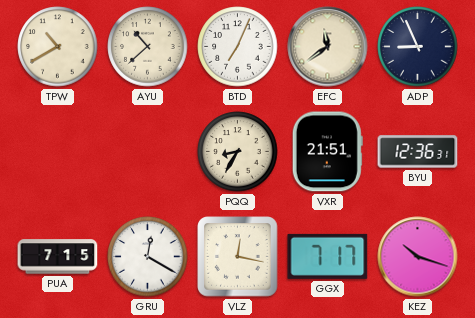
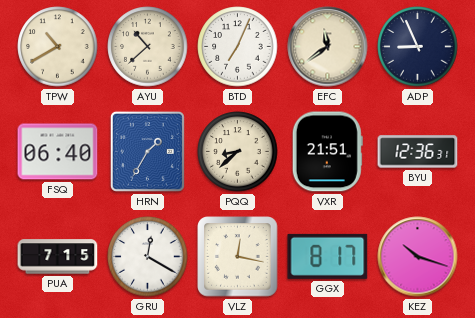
FSQ: none -> 06:40 (58, 152)
HRN: none -> 1:35 (147, 151)
PQQ: 8:35 -> 8:38 (238, 152)
GGX: 7:17 -> 8:17 (328, 256)
